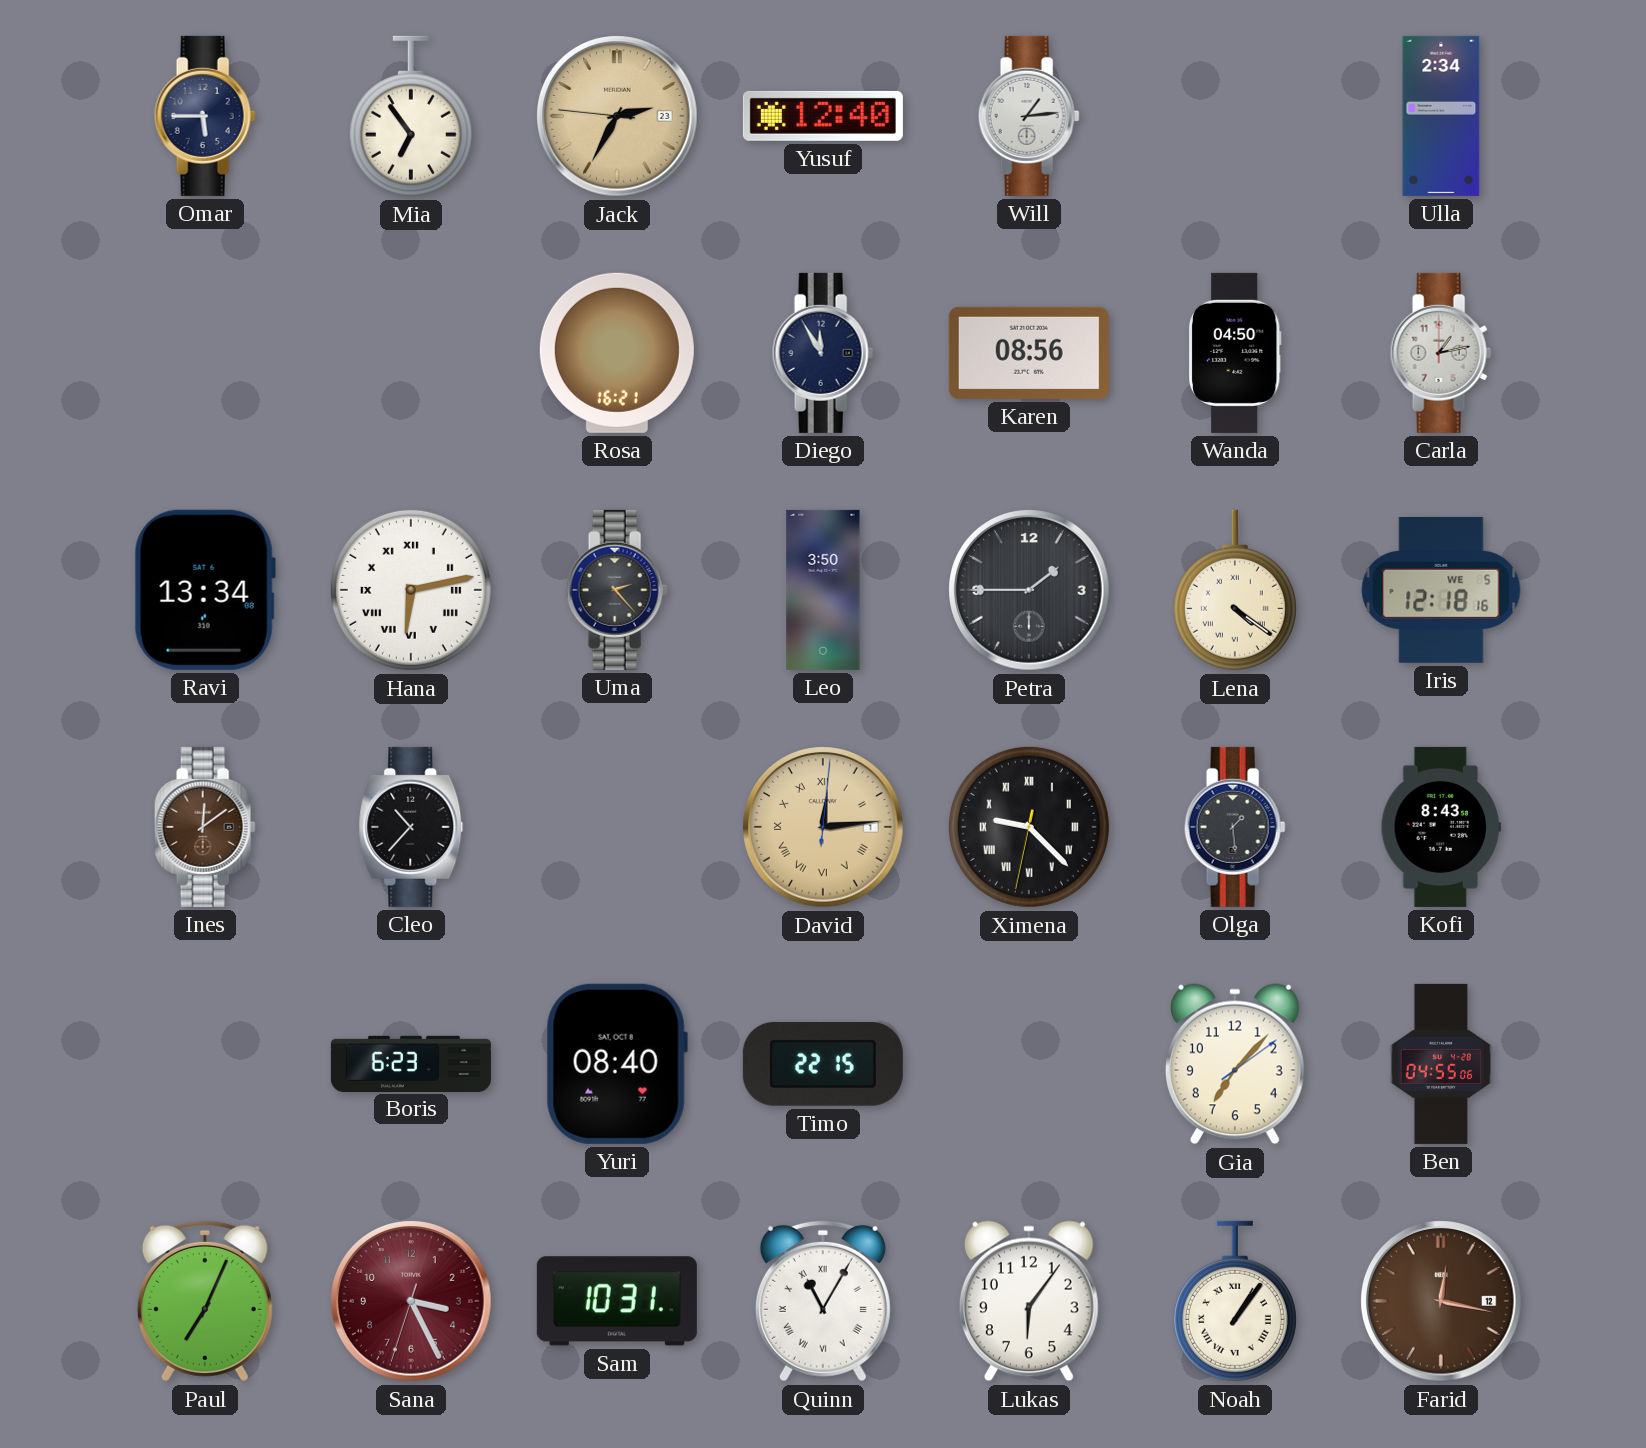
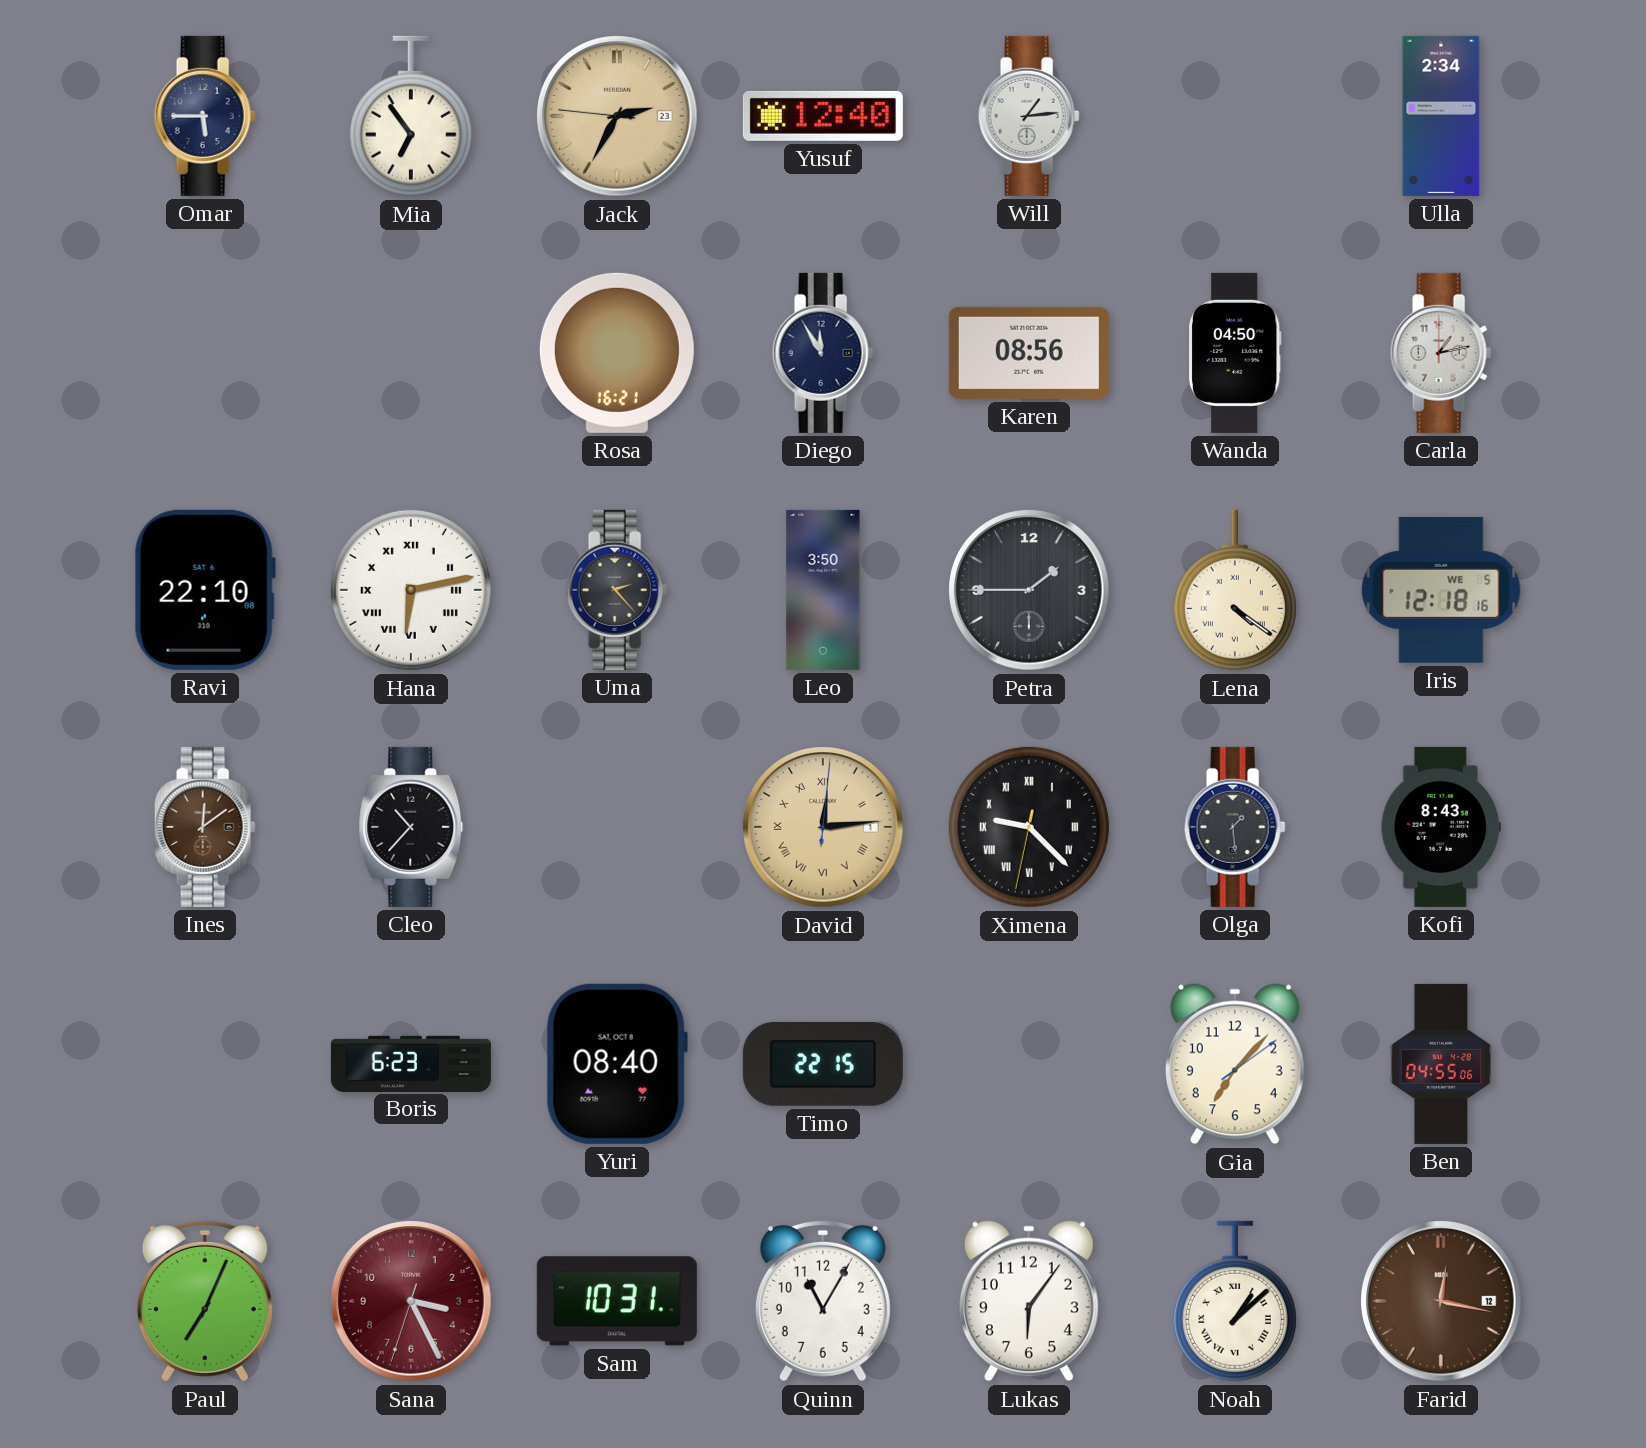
Ravi: 13:34 -> 22:10 (205, 590)
Quinn numerals: Roman -> Arabic (823, 1301)
Noah: 1:06 -> 1:08 (1235, 1301)
